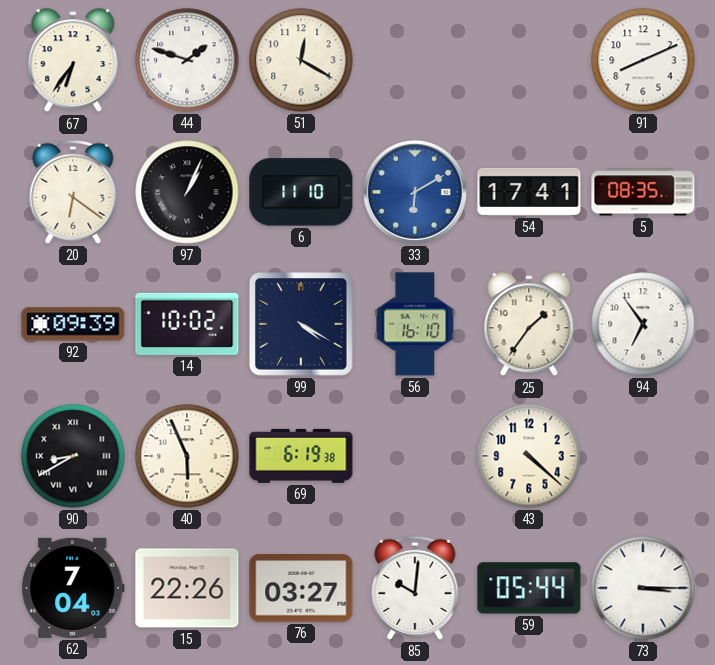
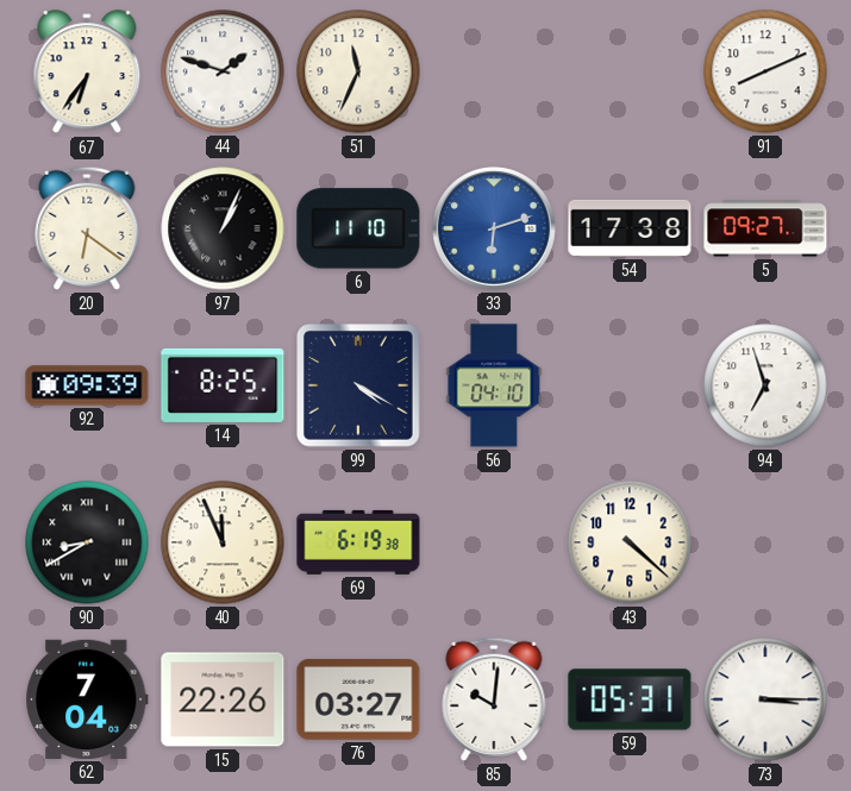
51: 12:20 -> 11:34 (358, 71)
33: 6:10 -> 6:12 (495, 230)
54: 17:41 -> 17:38 (630, 228)
5: 08:35 -> 09:27 (765, 228)
14: 10:02 -> 8:25 (223, 385)
56: 16:10 -> 04:10 (494, 385)
25: 1:36 -> none (529, 325)
94: 6:54 -> 6:57 (765, 385)
40: 5:56 -> 11:56 (223, 542)
59: 05:44 -> 05:31 (630, 699)
